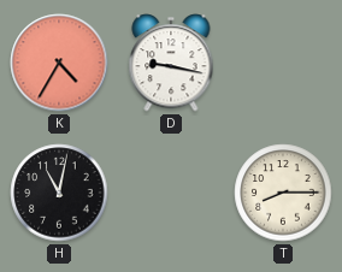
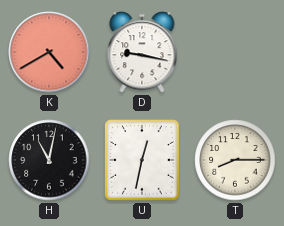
K: 4:35 -> 4:40 (49, 52)
U: none -> 12:32 (142, 160)
